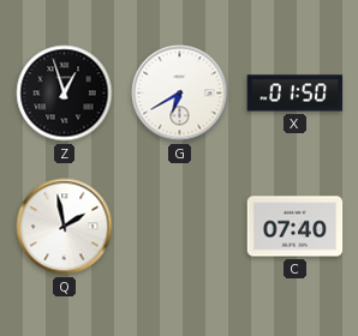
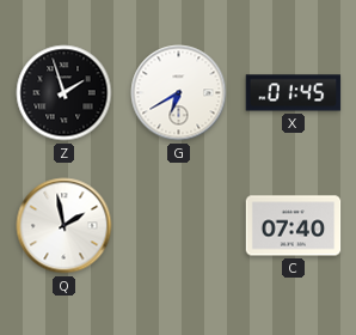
Z: 12:57 -> 1:57 (65, 93)
X: 01:50 -> 01:45 (294, 93)
